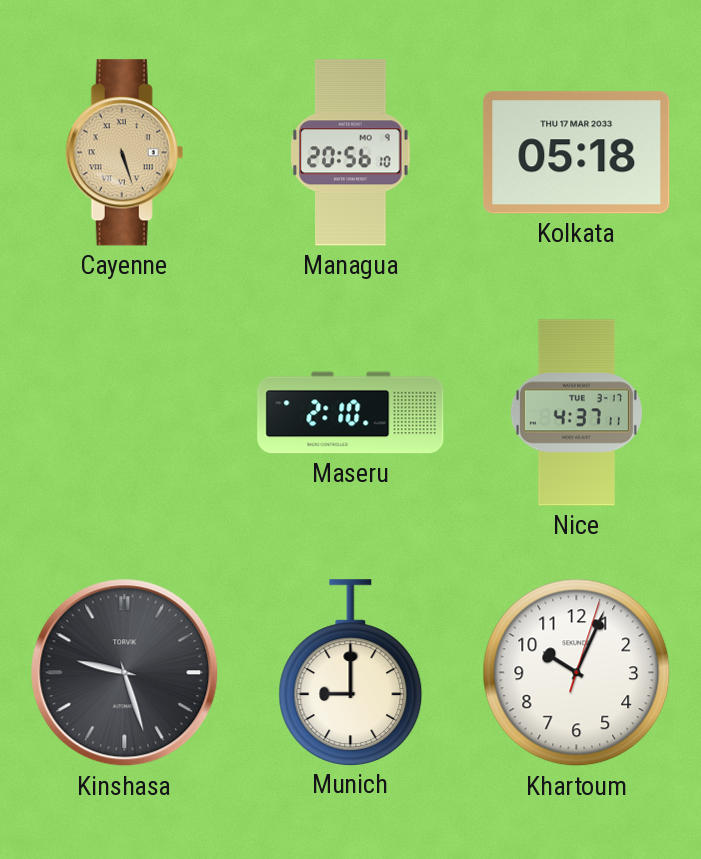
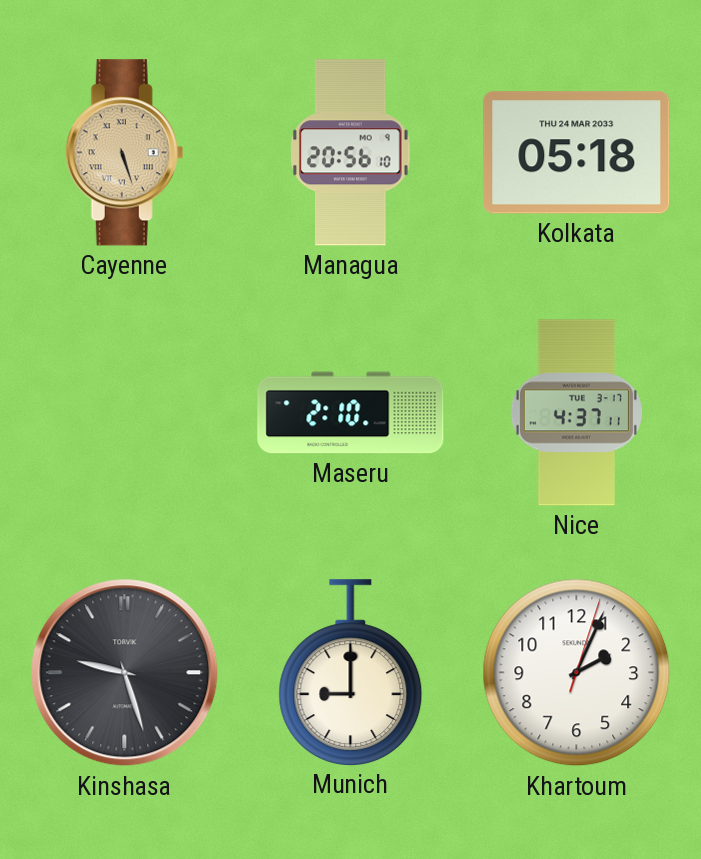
Kolkata date: THU 17 MAR 2033 -> THU 24 MAR 2033 (577, 153)
Khartoum: 10:04 -> 2:04 (577, 673)
